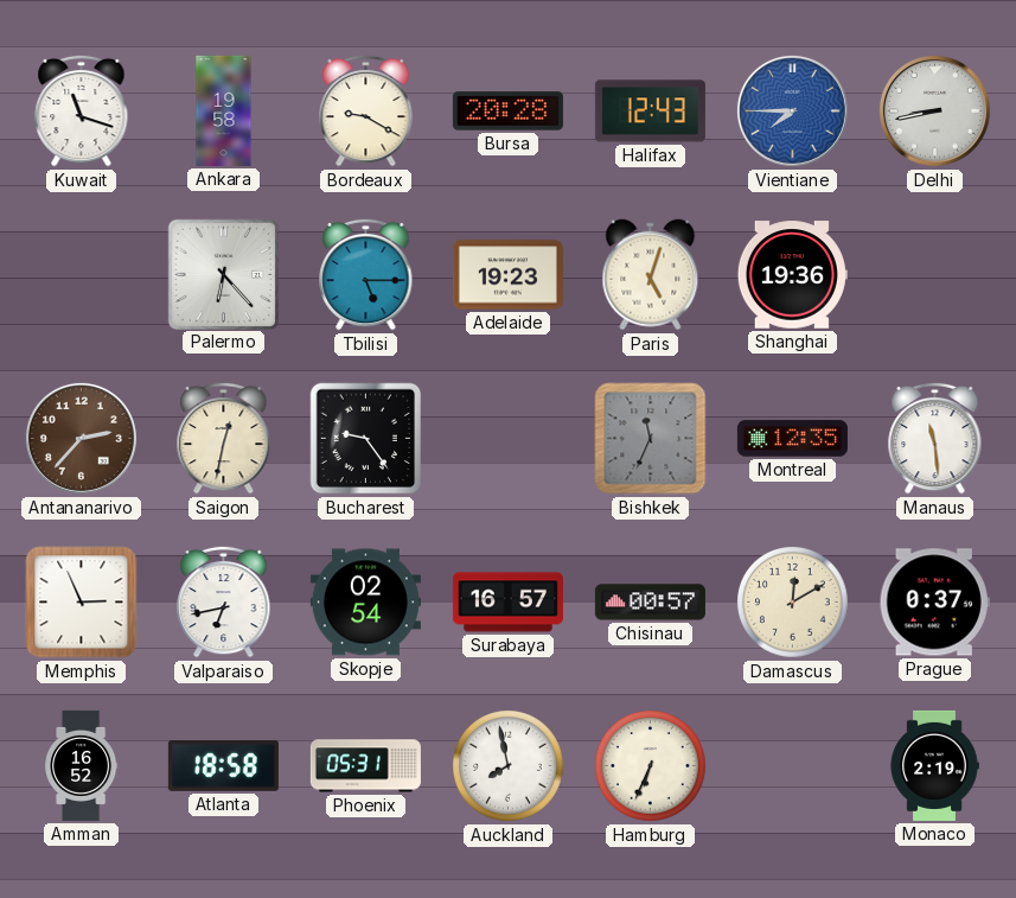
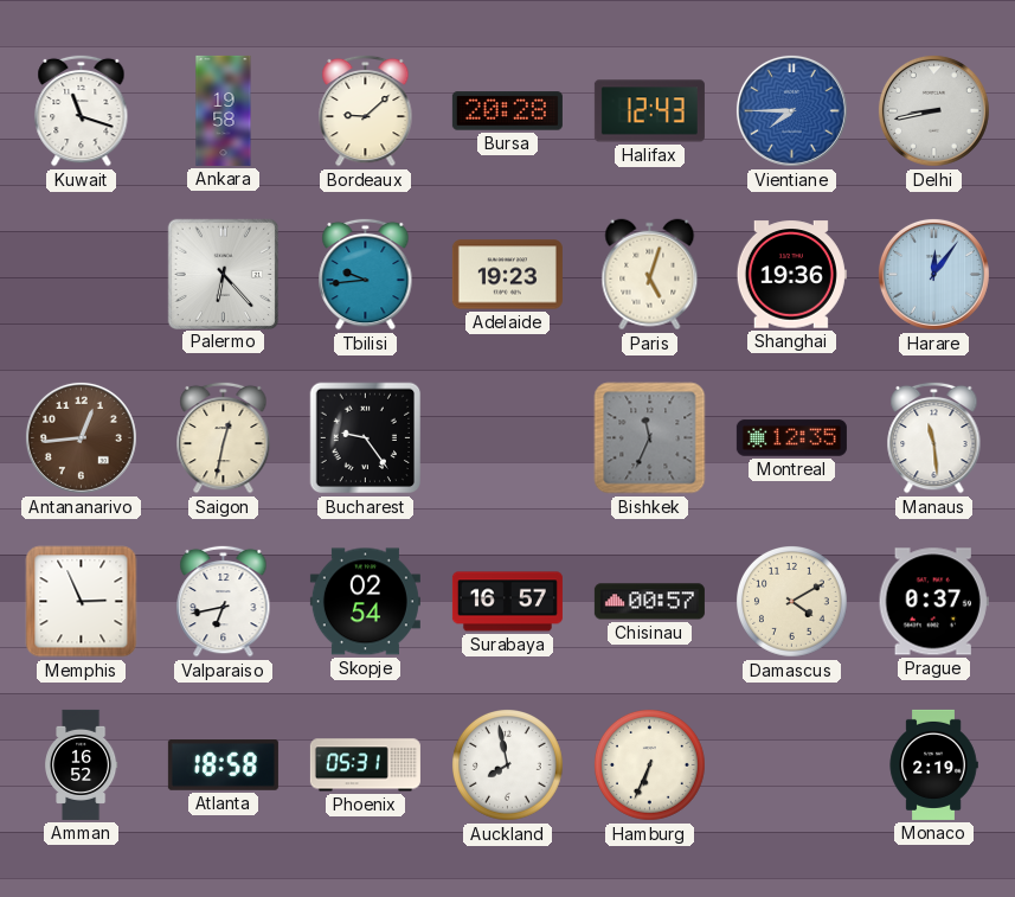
Bordeaux: 9:20 -> 9:08 (366, 110)
Tbilisi: 5:15 -> 9:44 (366, 274)
Harare: none -> 12:06 (933, 274)
Antananarivo: 2:37 -> 12:44 (81, 437)
Damascus: 12:10 -> 4:10 (792, 602)
